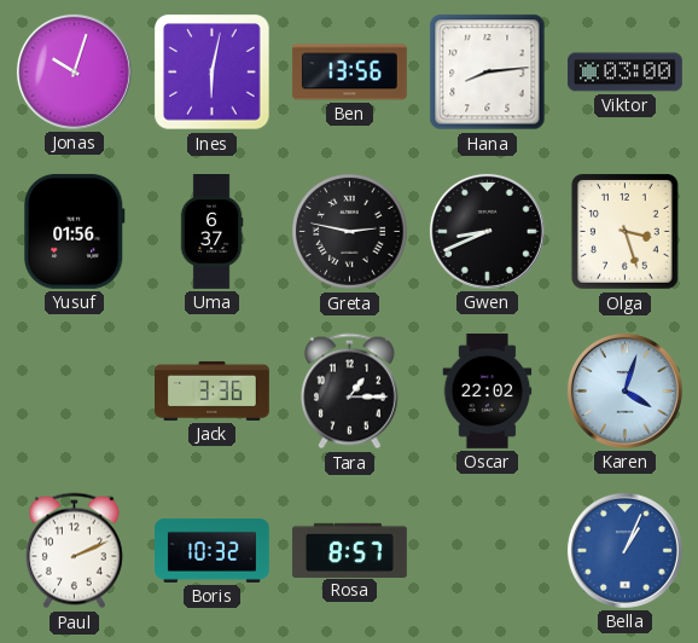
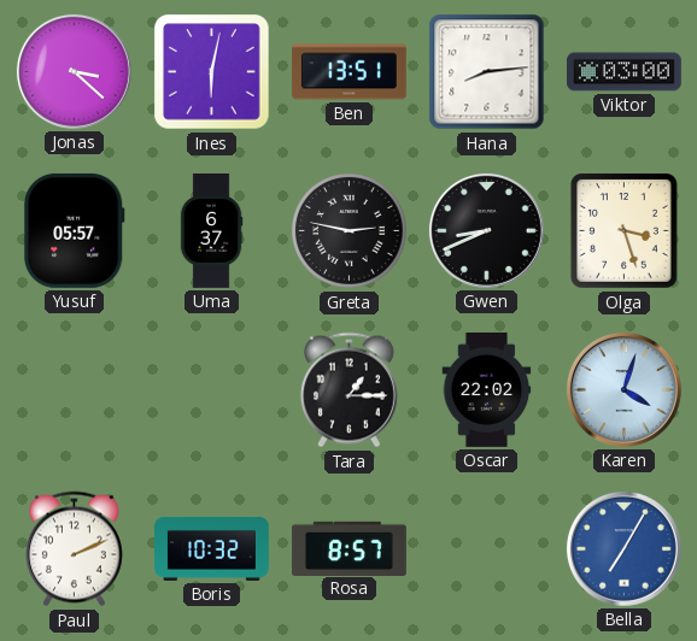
Jonas: 10:03 -> 3:22 (74, 71)
Ben: 13:56 -> 13:51 (348, 72)
Yusuf: 01:56 -> 05:57 (74, 230)
Jack: 3:36 -> none (213, 390)
Bella: 1:04 -> 7:05 (623, 548)
